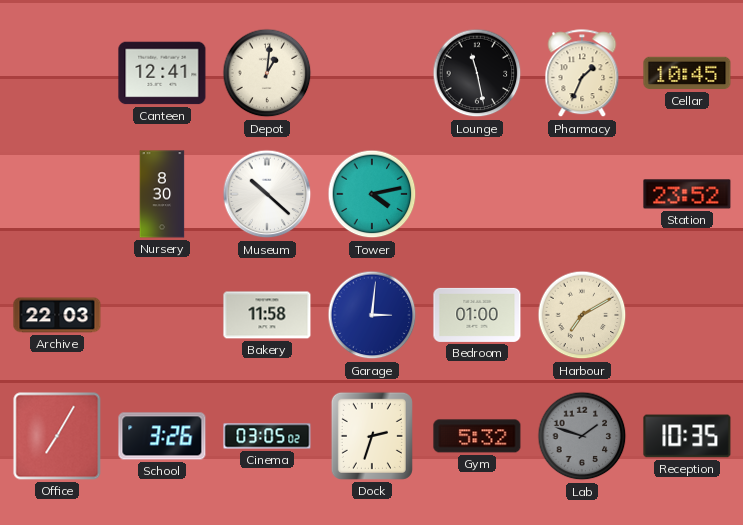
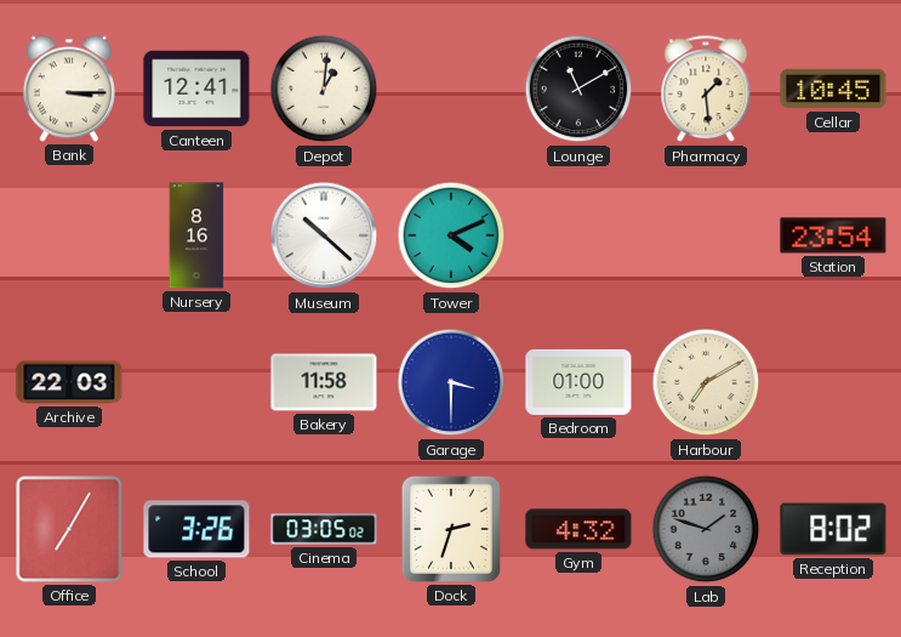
Bank: none -> 3:15 (69, 89)
Lounge: 11:28 -> 11:10 (578, 89)
Pharmacy: 1:34 -> 1:29 (706, 90)
Nursery: 8:30 -> 8:16 (196, 235)
Tower: 4:13 -> 4:11 (451, 235)
Station: 23:52 -> 23:54 (833, 235)
Garage: 3:01 -> 3:30 (451, 382)
Gym: 5:32 -> 4:32 (578, 529)
Reception: 10:35 -> 8:02 (833, 529)
